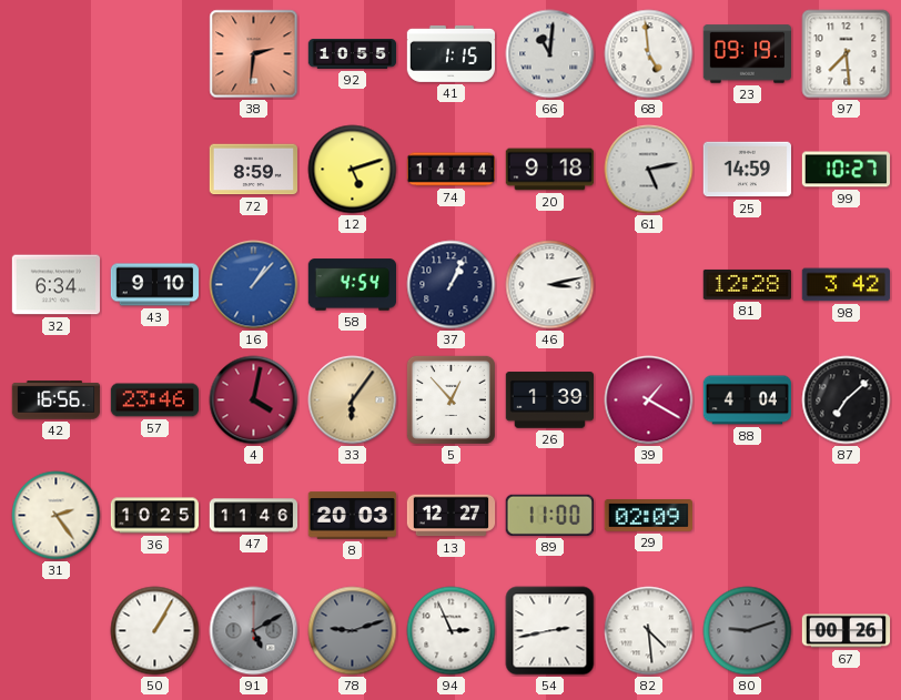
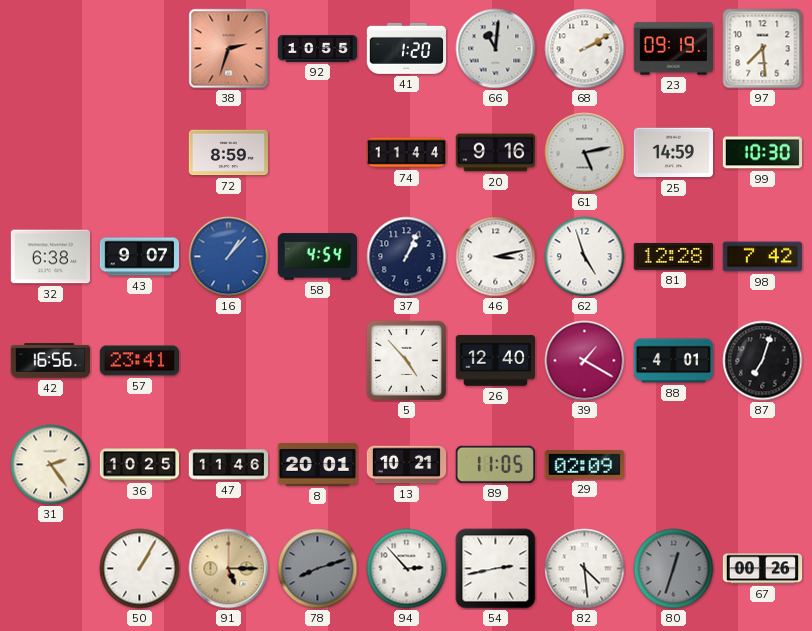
38: 2:31 -> 2:33 (229, 49)
41: 1:15 -> 1:20 (406, 48)
68: 4:59 -> 2:10 (585, 49)
12: 5:12 -> none (353, 170)
74: 14:44 -> 11:44 (407, 153)
20: 9:18 -> 9:16 (496, 153)
99: 10:27 -> 10:30 (762, 153)
32: 6:34 -> 6:38 (50, 257)
43: 9:10 -> 9:07 (140, 257)
62: none -> 4:57 (585, 257)
98: 3:42 -> 7:42 (762, 257)
57: 23:46 -> 23:41 (140, 361)
4: 4:02 -> none (254, 400)
33: 6:06 -> none (353, 400)
5: 12:53 -> 4:53 (406, 360)
26: 1:39 -> 12:40 (495, 361)
88: 4:04 -> 4:01 (673, 361)
87: 7:08 -> 7:03 (763, 361)
8: 20:03 -> 20:01 (318, 465)
13: 12:27 -> 10:21 (407, 465)
89: 11:00 -> 11:05 (495, 464)
91: 5:10 -> 5:15 (229, 569)
91 dial: grey -> champagne (229, 569)
78: 9:12 -> 8:12 (318, 569)
94: 2:56 -> 2:53 (407, 569)
80: 9:12 -> 12:33 (674, 569)
